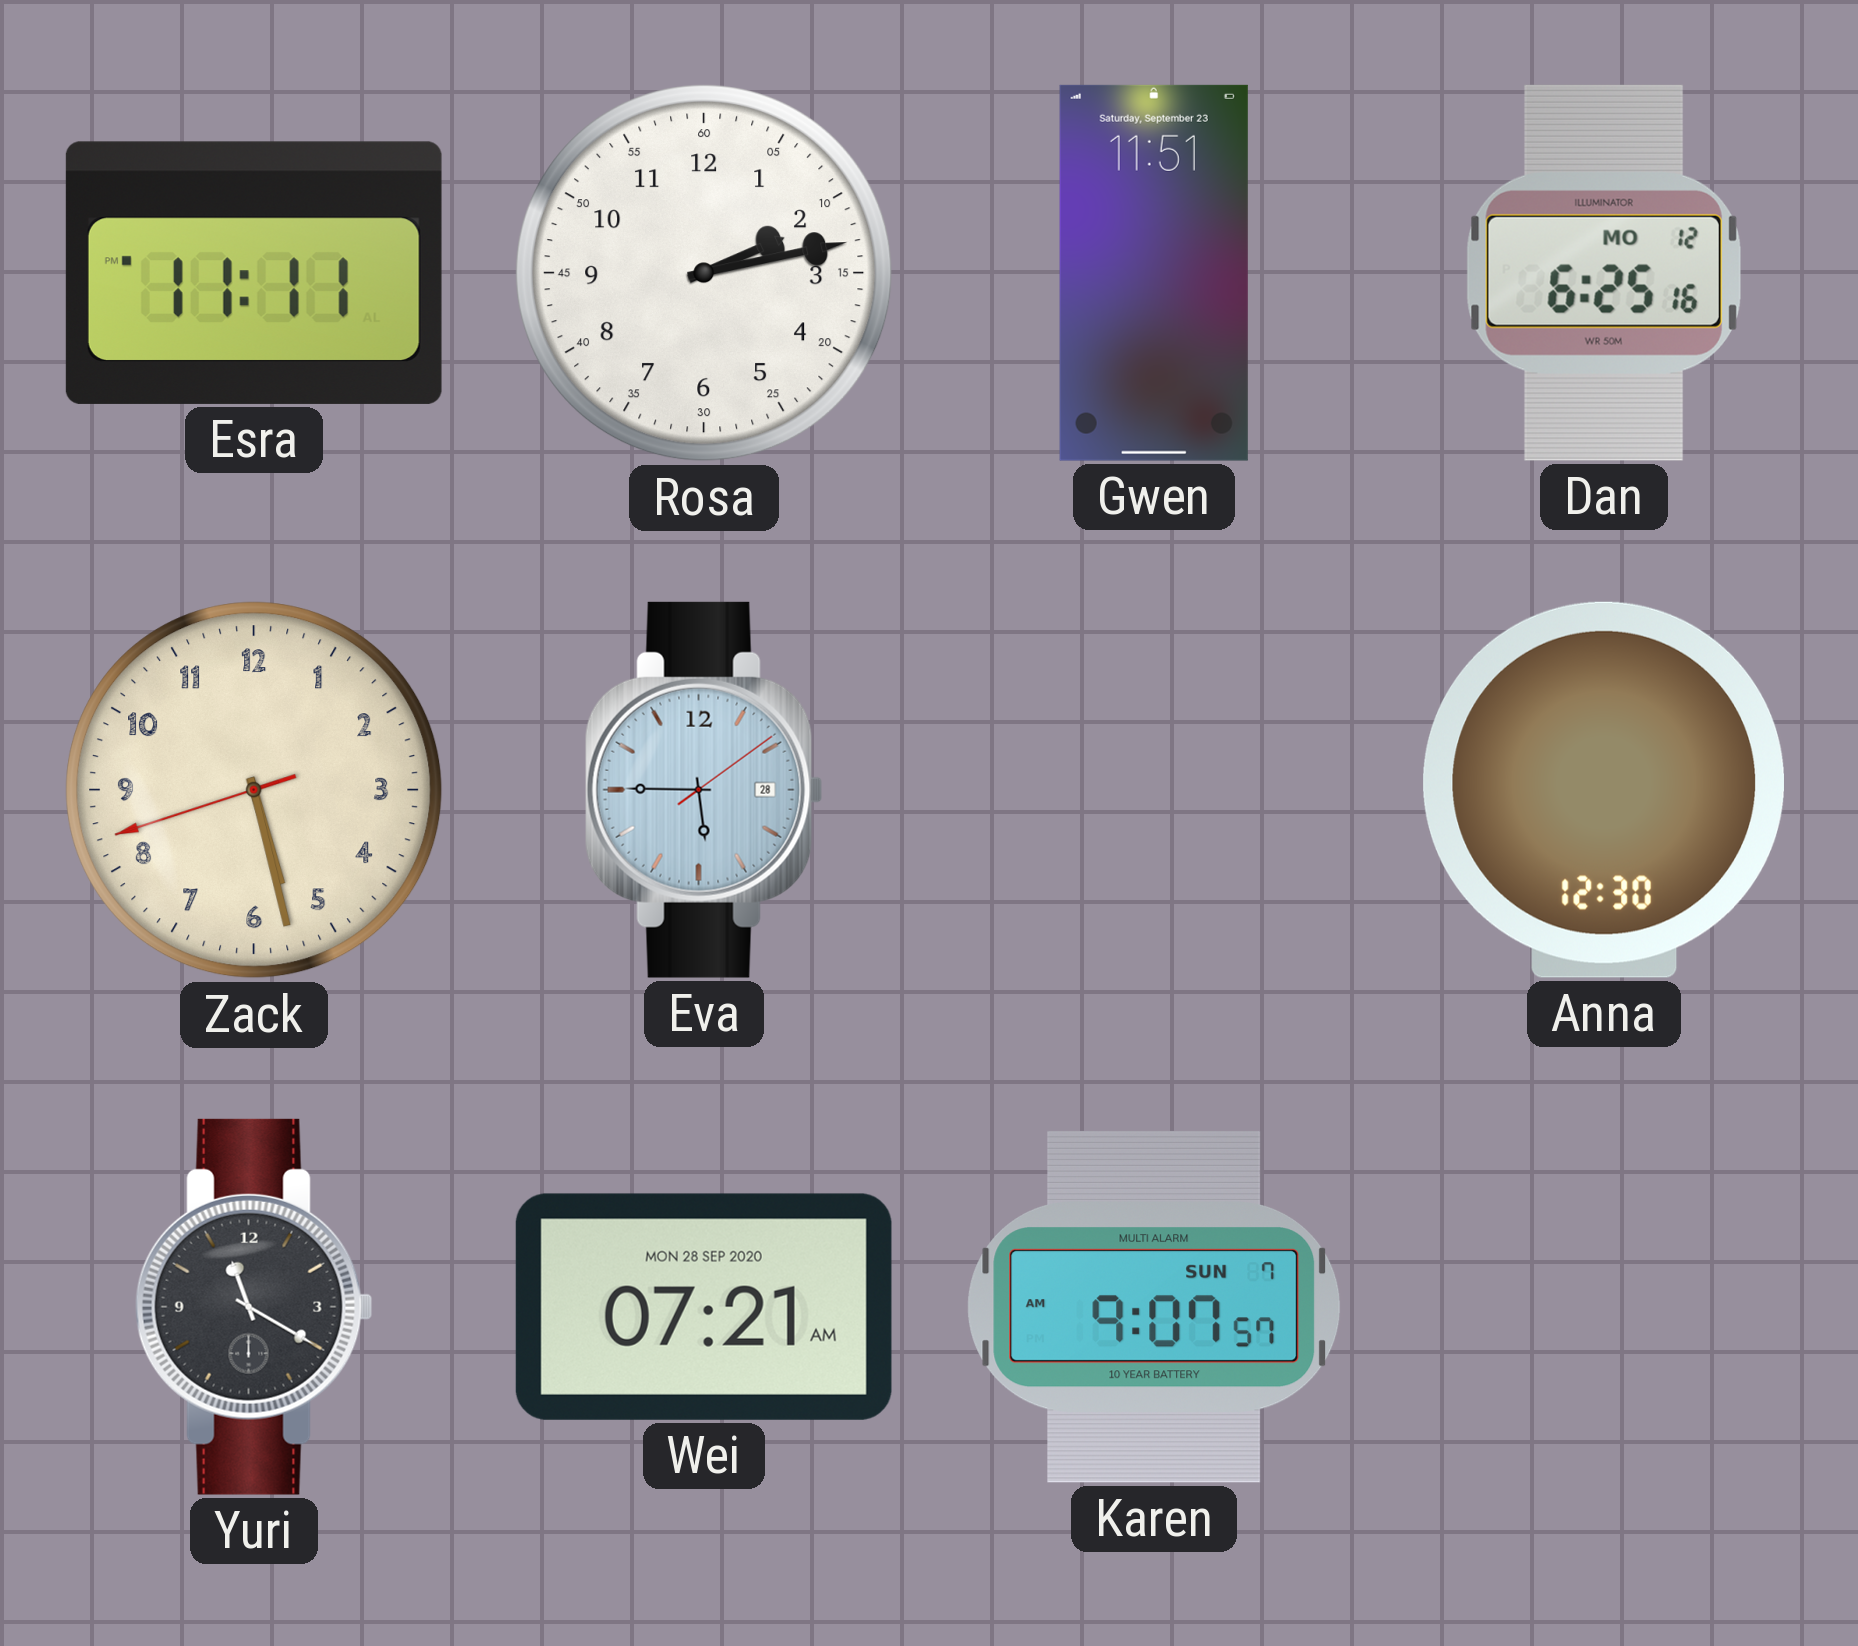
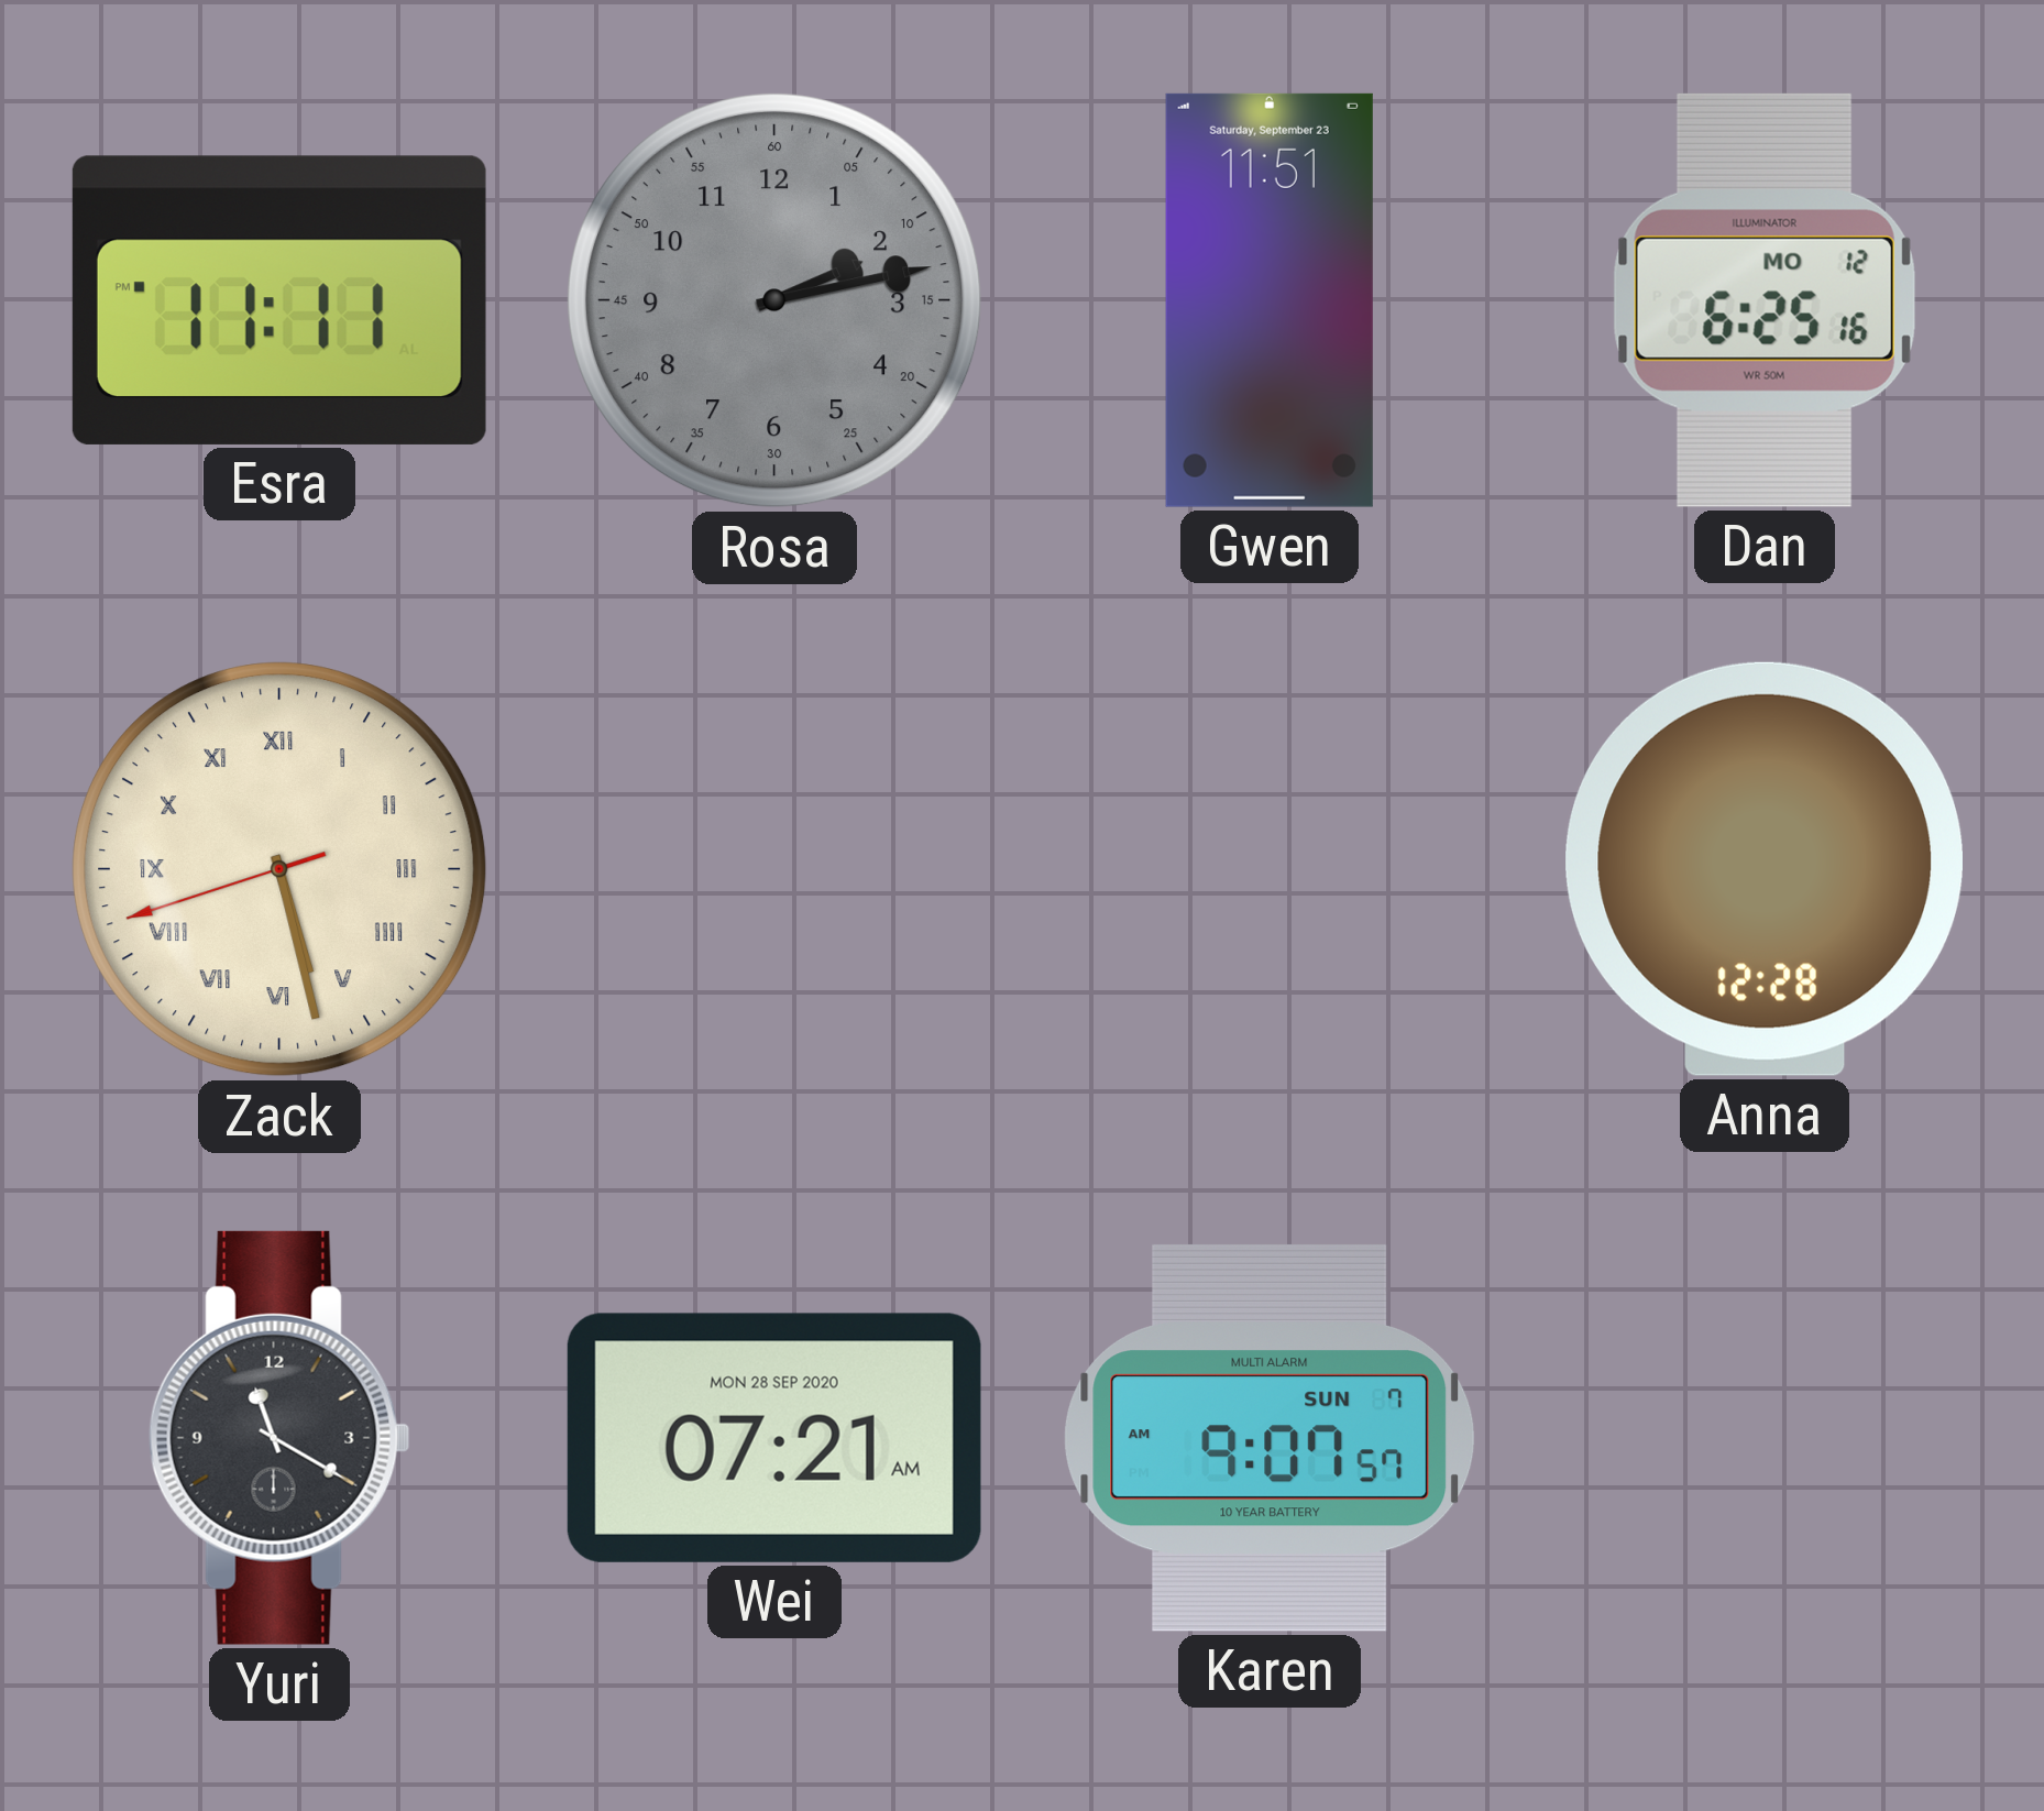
Rosa dial: white -> grey (774, 300)
Zack numerals: Arabic -> Roman (279, 869)
Eva: 5:45 -> none (704, 790)
Anna: 12:30 -> 12:28 (1765, 869)
